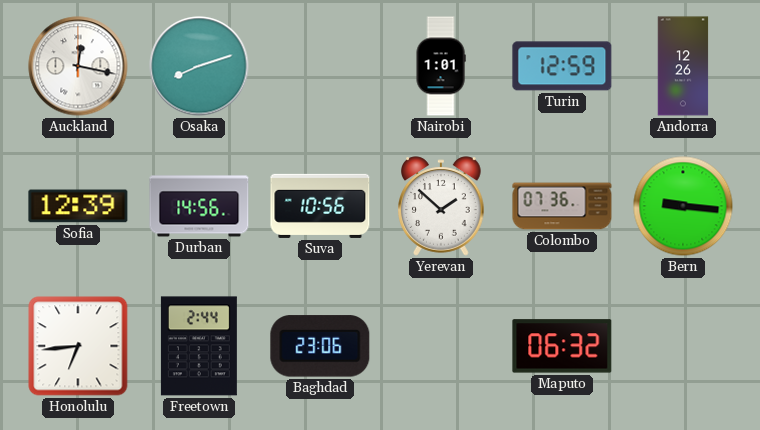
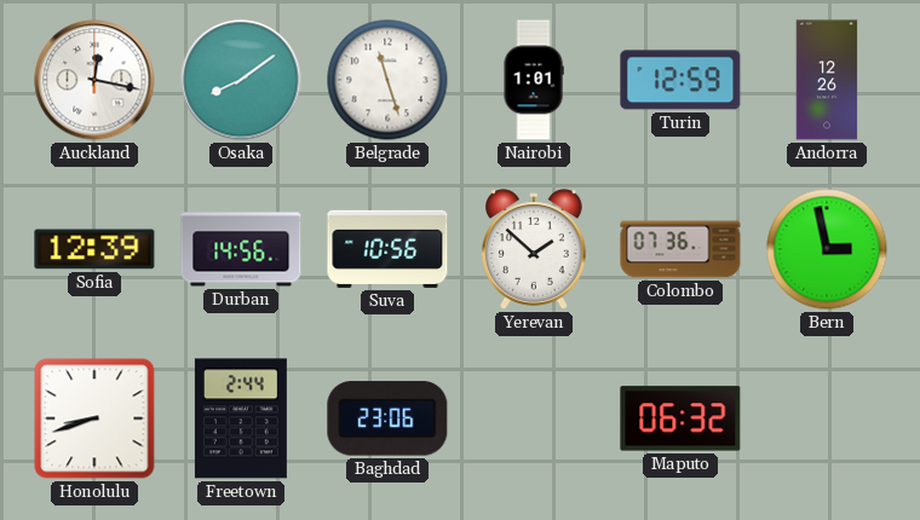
Osaka: 8:12 -> 8:09 (241, 80)
Belgrade: none -> 11:27 (387, 80)
Bern: 9:16 -> 2:58 (827, 249)
Honolulu: 6:44 -> 8:42 (94, 418)
